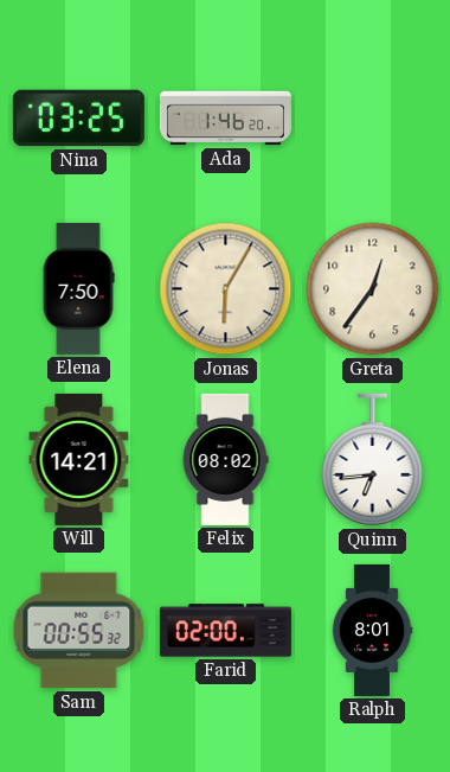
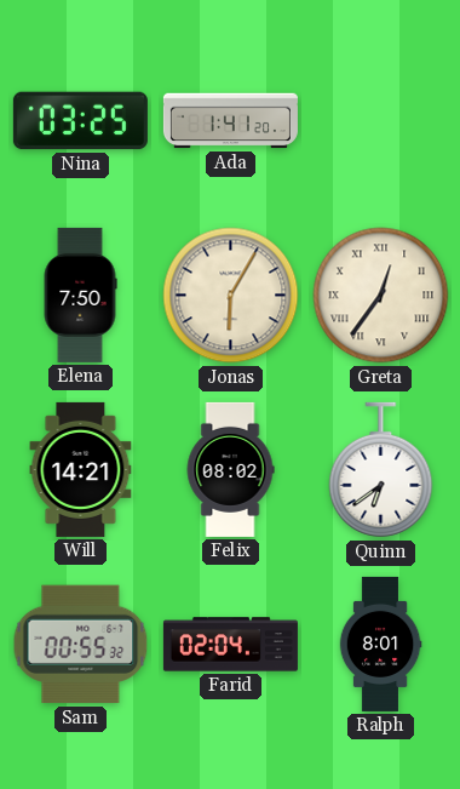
Ada: 1:46 -> 1:41 (230, 121)
Greta numerals: Arabic -> Roman (381, 296)
Quinn: 6:44 -> 6:39 (381, 470)
Farid: 02:00 -> 02:04 (230, 645)
